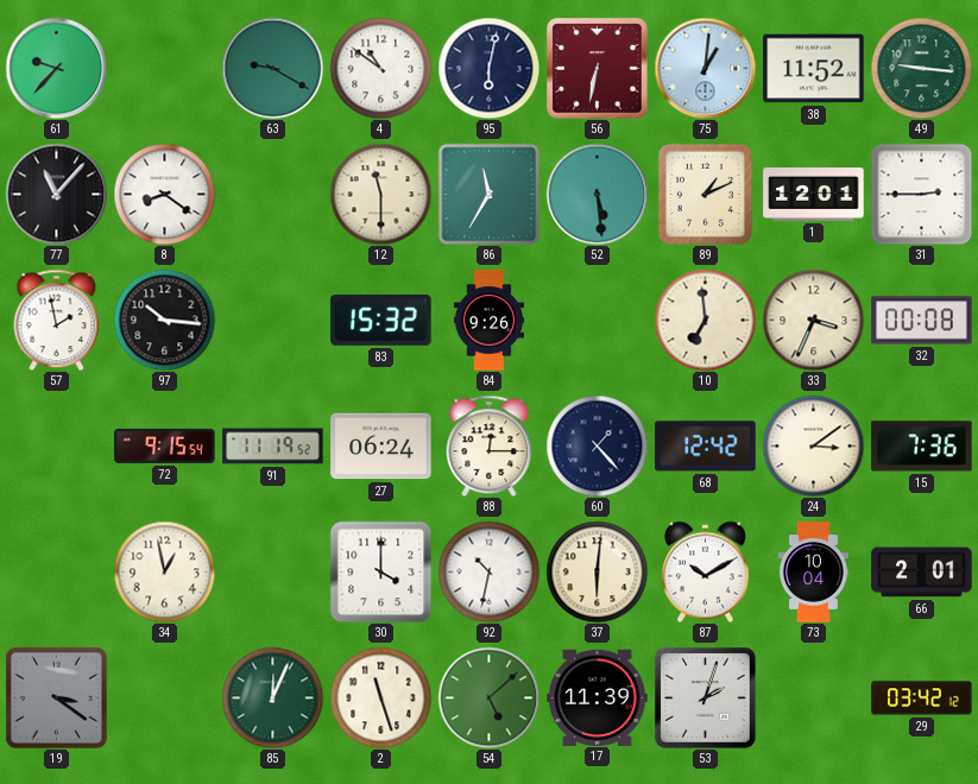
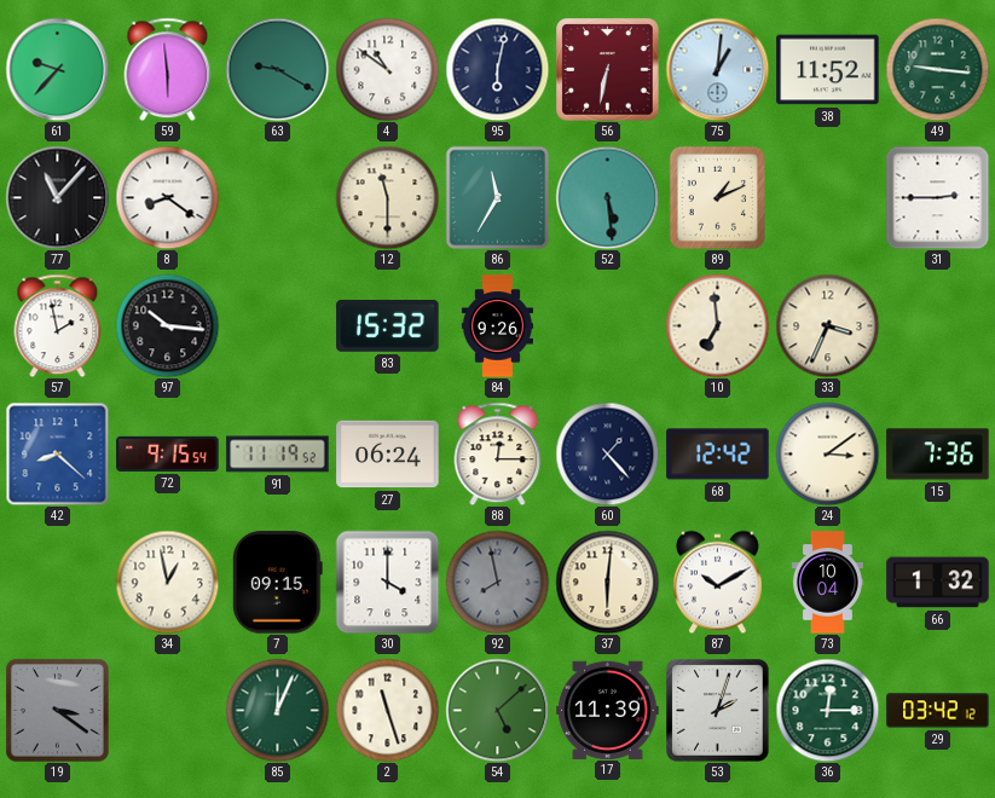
59: none -> 5:59 (168, 69)
1: 12:01 -> none (814, 195)
32: 00:08 -> none (922, 321)
42: none -> 8:22 (57, 453)
7: none -> 09:15 (277, 583)
92: 10:32 -> 7:58 (497, 582)
92 dial: white -> grey (497, 582)
66: 2:01 -> 1:32 (938, 583)
36: none -> 12:15 (827, 710)
